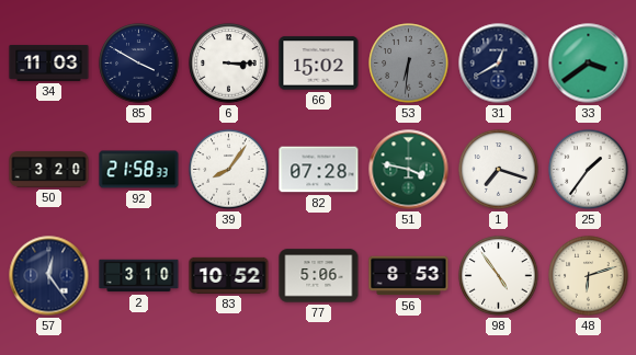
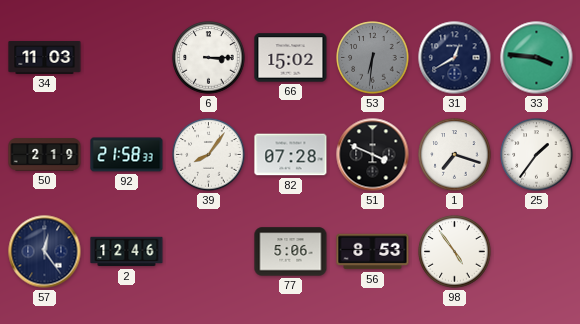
85: 3:50 -> none (139, 64)
33: 3:39 -> 3:46 (537, 58)
50: 3:20 -> 2:19 (45, 155)
51: 3:47 -> 3:49 (373, 155)
51 dial: green -> black (373, 155)
2: 3:10 -> 12:46 (127, 252)
83: 10:52 -> none (229, 275)
48: 6:12 -> none (589, 276)
